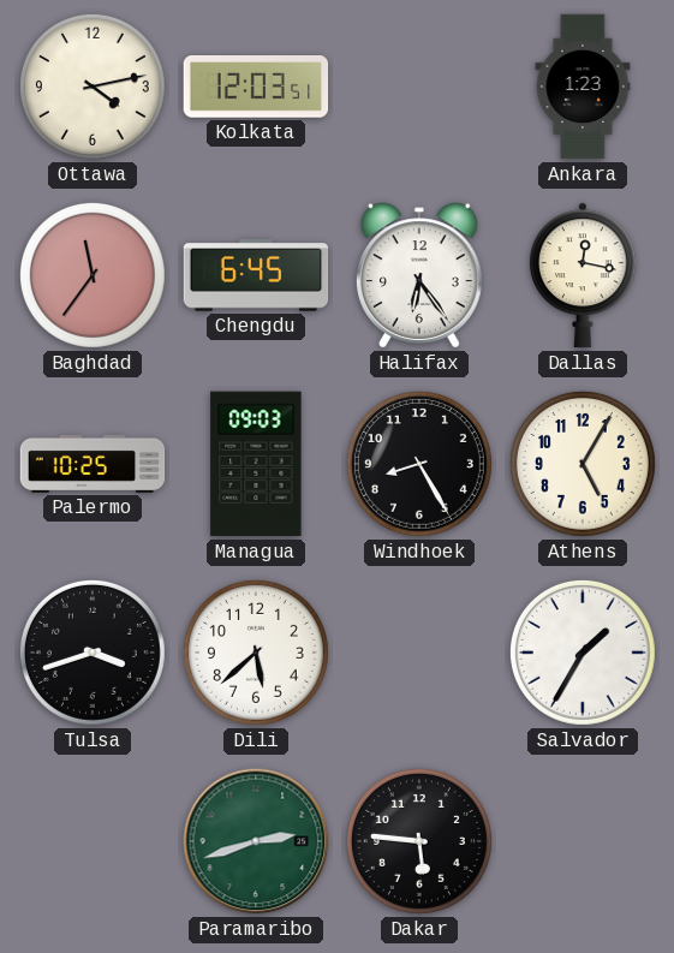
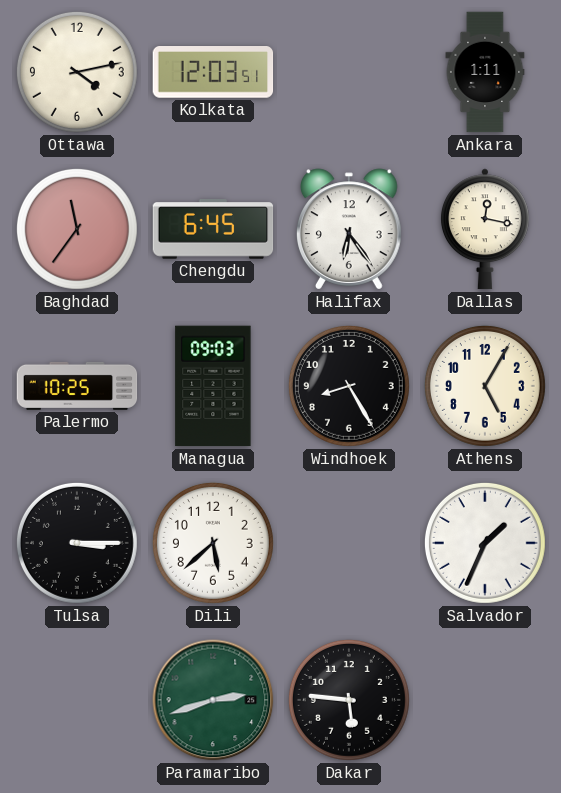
Ankara: 1:23 -> 1:11 (485, 72)
Tulsa: 3:42 -> 3:15 (77, 543)
Salvador: 1:35 -> 1:34 (485, 543)
